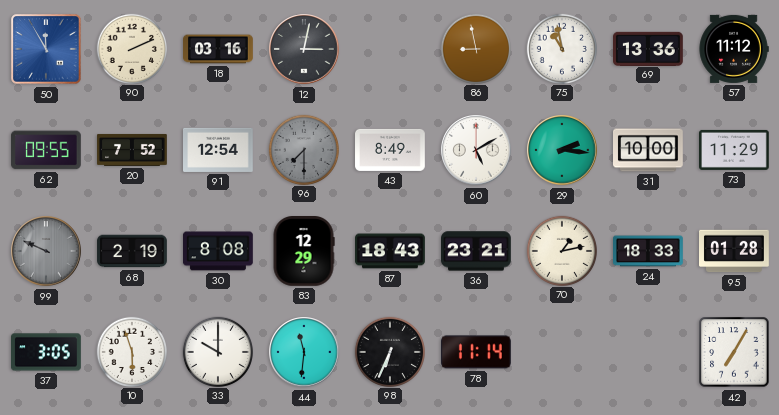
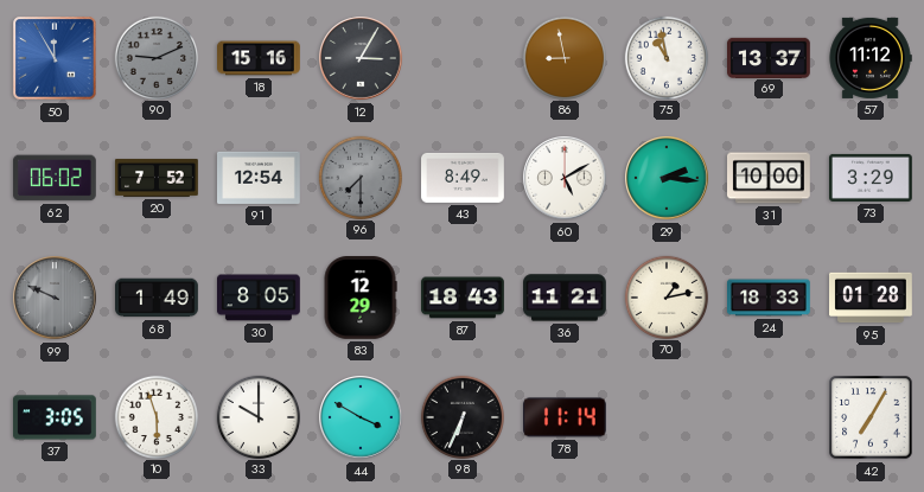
90: 2:11 -> 9:11 (155, 57)
90 dial: cream -> grey (155, 57)
18: 03:16 -> 15:16 (259, 58)
12: 3:02 -> 3:05 (361, 58)
69: 13:36 -> 13:37 (770, 57)
62: 09:55 -> 06:02 (56, 178)
73: 11:29 -> 3:29 (872, 178)
68: 2:19 -> 1:49 (157, 298)
30: 8:08 -> 8:05 (260, 298)
36: 23:21 -> 11:21 (566, 298)
44: 11:31 -> 3:50 (361, 417)
